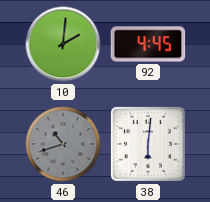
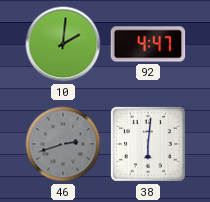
92: 4:45 -> 4:47 (148, 44)
46: 10:42 -> 2:42 (63, 144)
